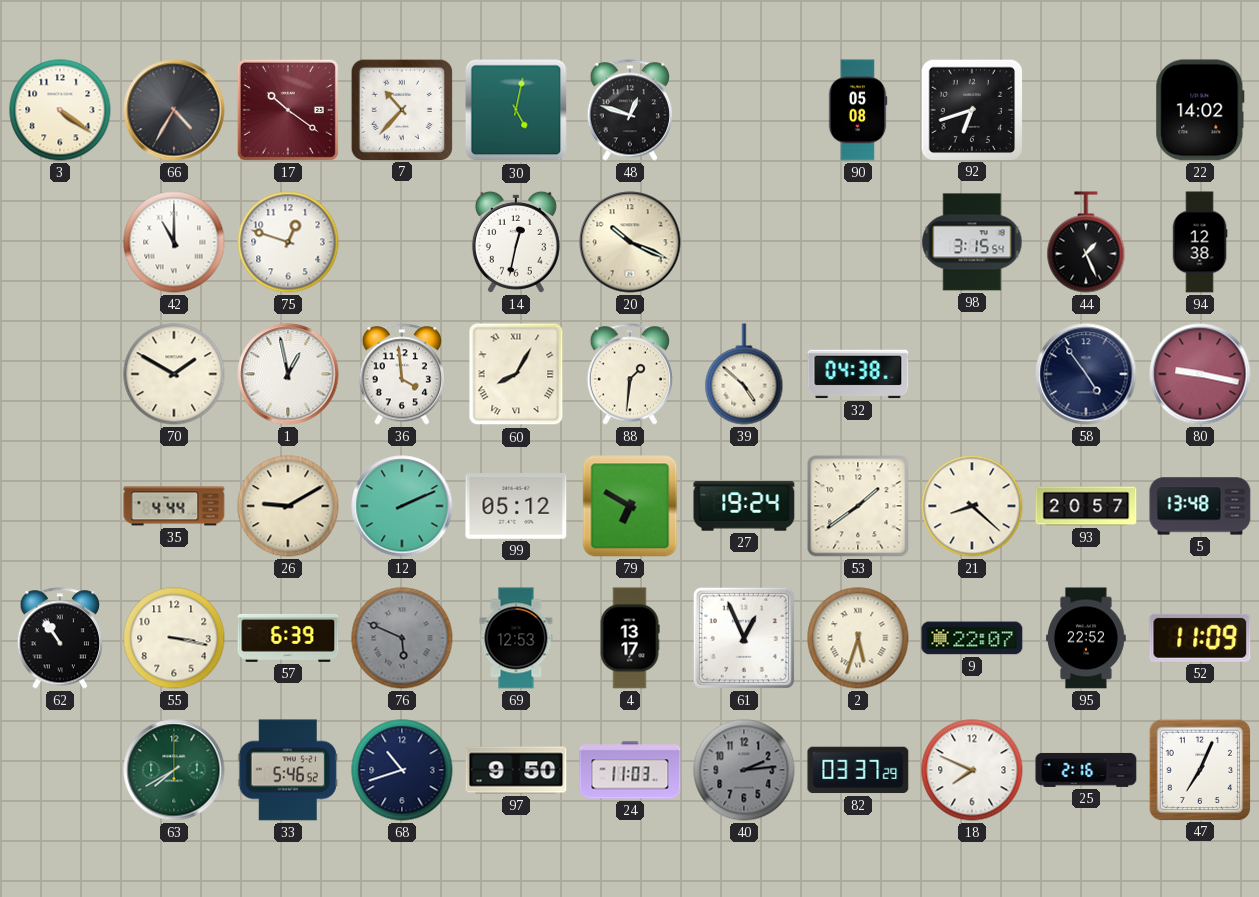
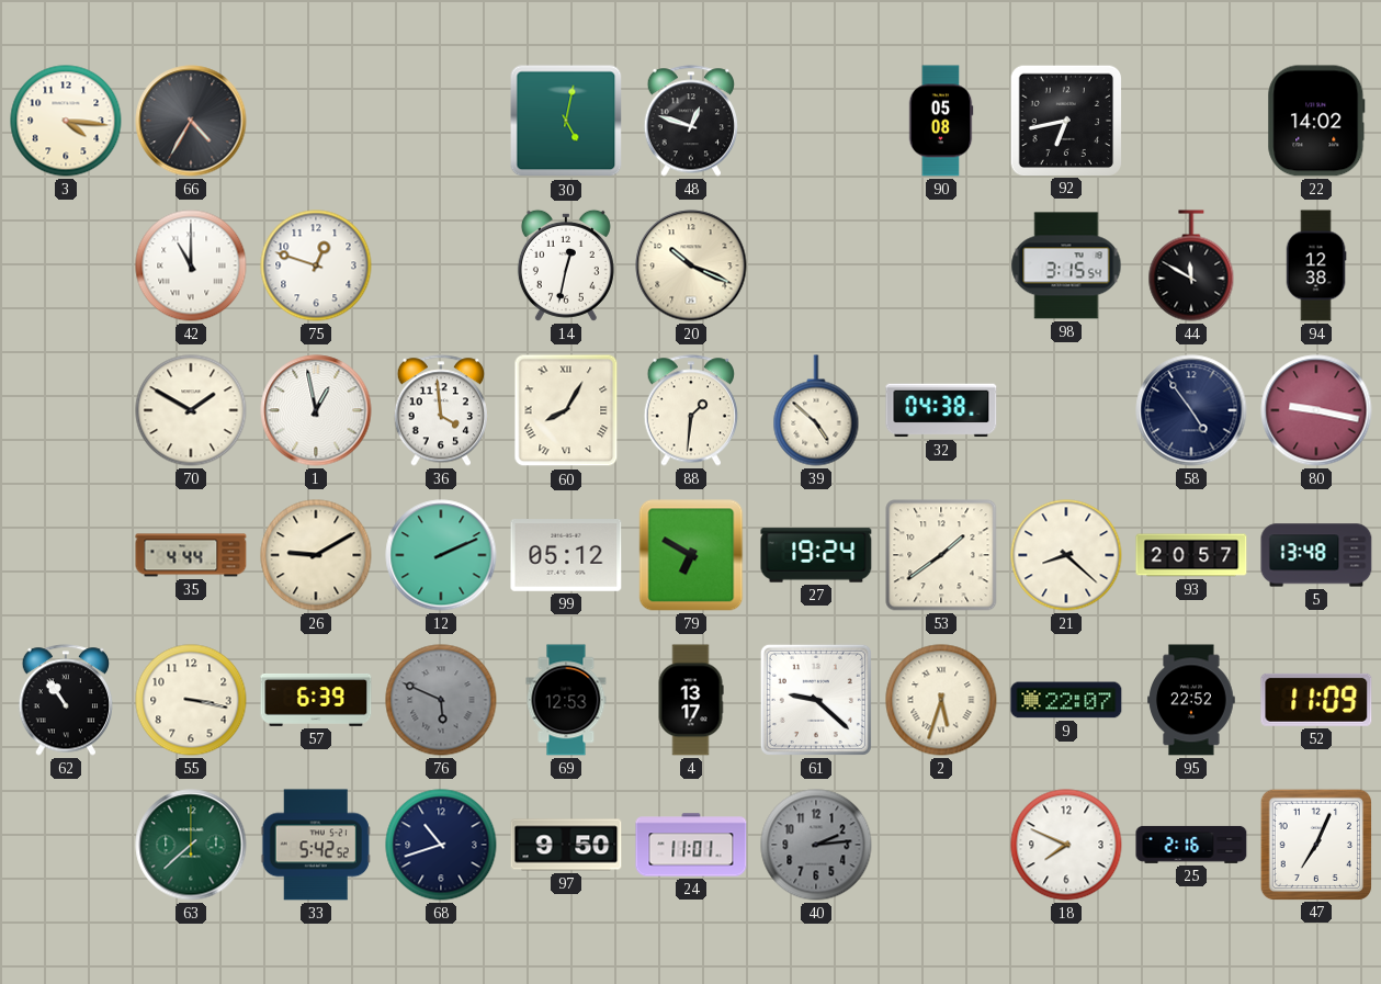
3: 4:21 -> 4:16 (66, 121)
17: 10:21 -> none (288, 110)
7: 10:37 -> none (401, 109)
92: 6:42 -> 6:43 (1065, 120)
44: 1:26 -> 11:50 (1191, 265)
61: 12:56 -> 9:22 (816, 700)
63: 7:40 -> 7:38 (191, 845)
33: 5:46 -> 5:42 (316, 845)
24: 11:03 -> 11:01 (691, 845)
82: 03:37 -> none (858, 770)
